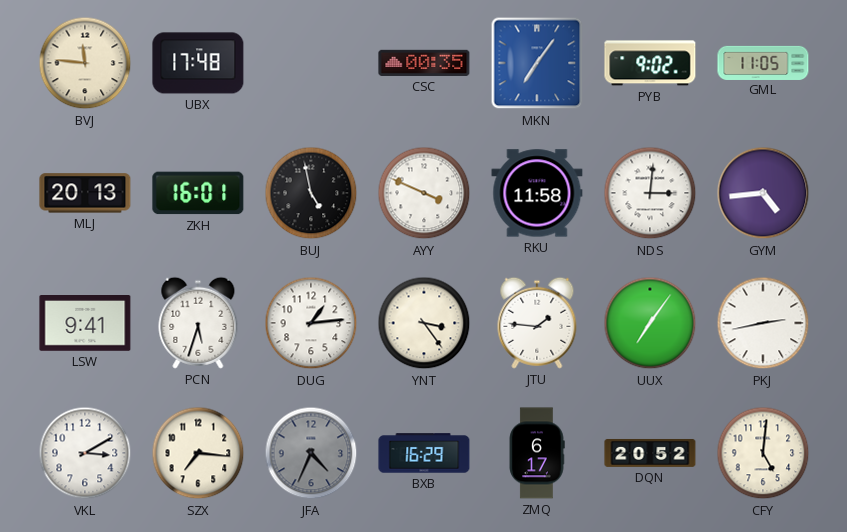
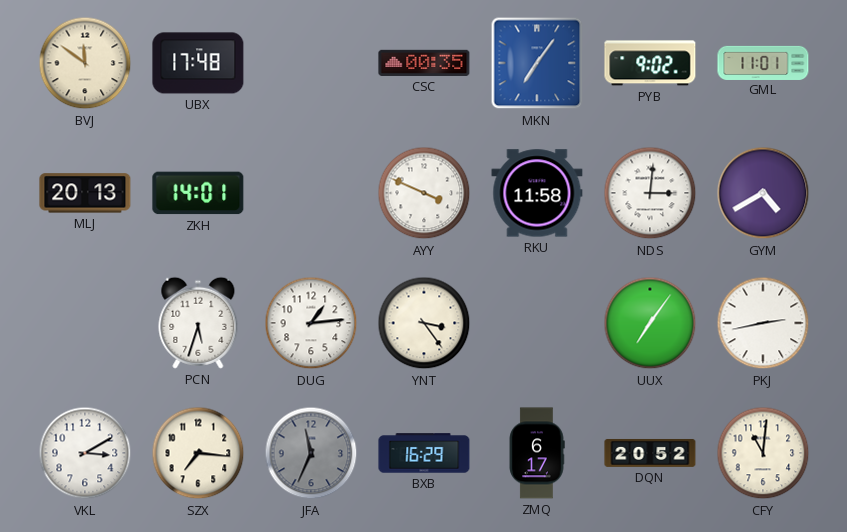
BVJ: 11:46 -> 11:51 (85, 63)
GML: 11:05 -> 11:01 (763, 62)
ZKH: 16:01 -> 14:01 (198, 193)
BUJ: 4:58 -> none (311, 193)
GYM: 4:44 -> 4:40 (763, 193)
LSW: 9:41 -> none (85, 324)
JTU: 1:46 -> none (537, 323)
JFA: 4:34 -> 11:34 (311, 453)
CFY: 5:01 -> 11:01 (763, 453)
